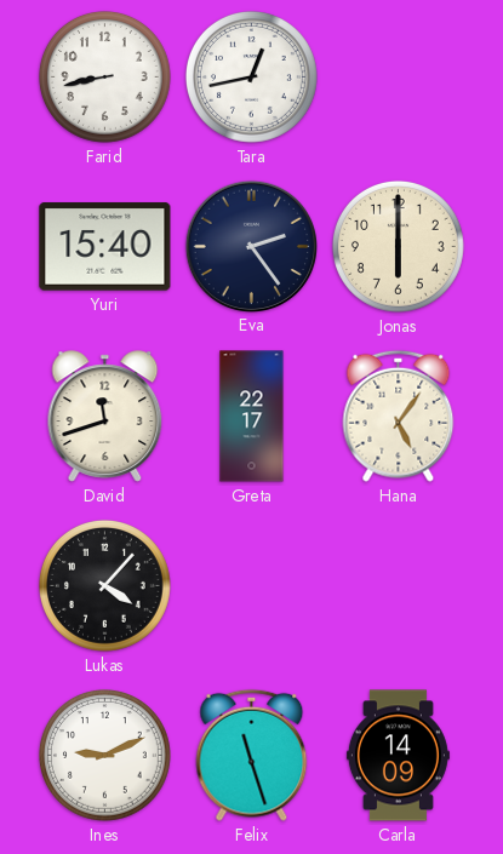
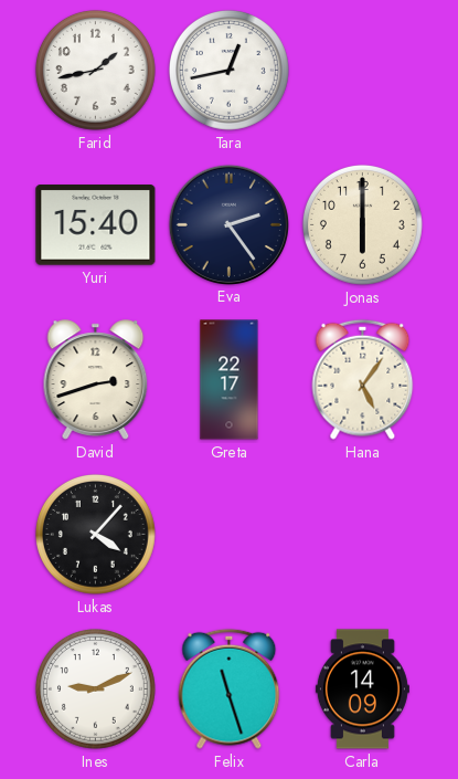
Farid: 8:43 -> 1:43 (95, 70)
David: 11:42 -> 2:42 (96, 380)
